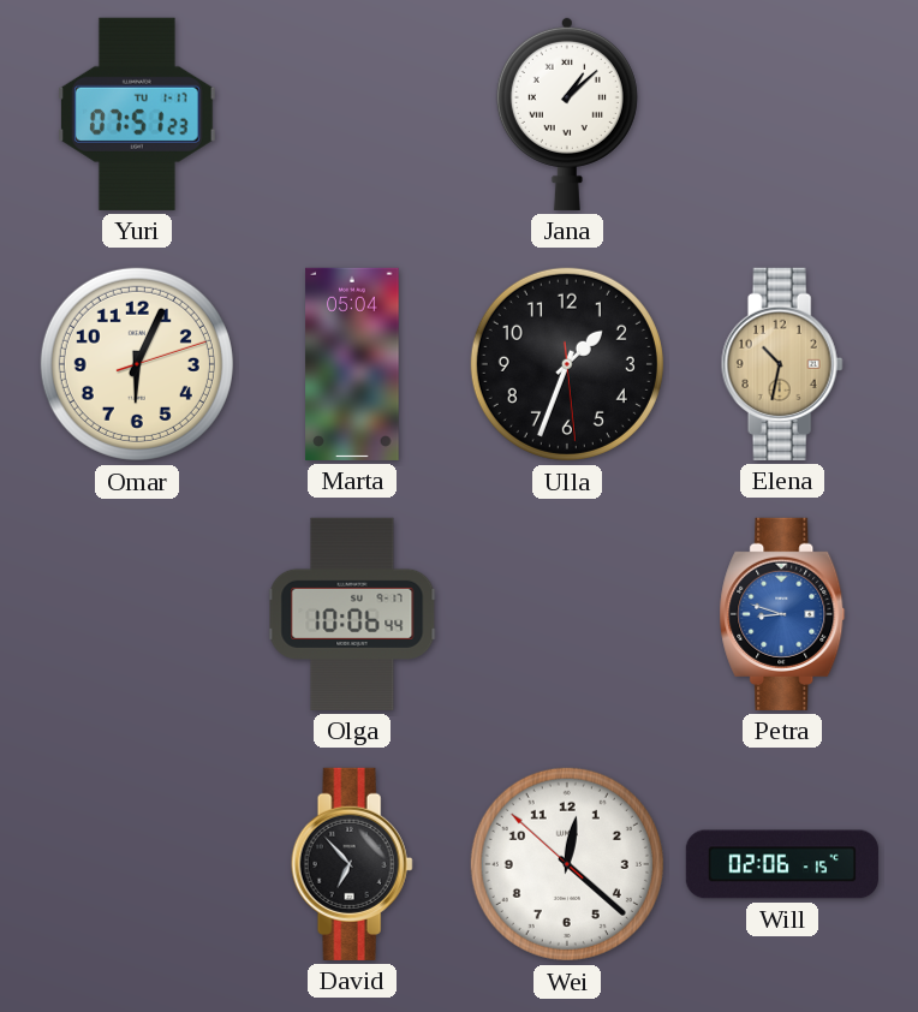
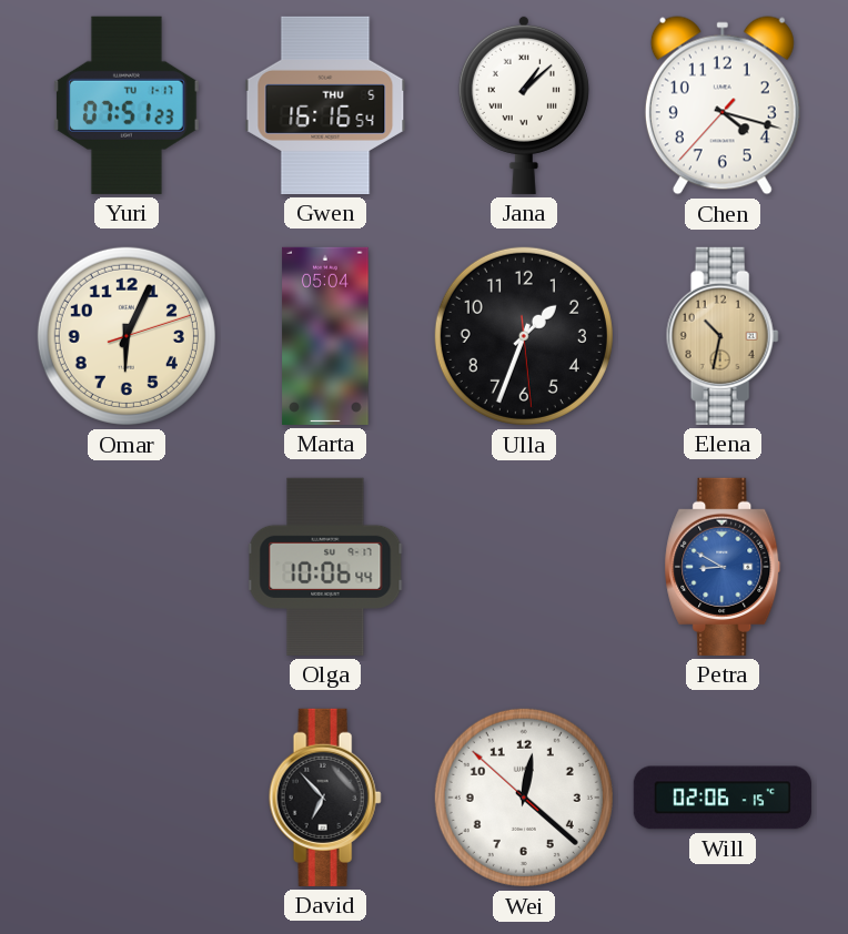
Gwen: none -> 16:16 (325, 105)
Chen: none -> 4:17 (723, 105)
Petra: 8:48 -> 8:50 (723, 567)
